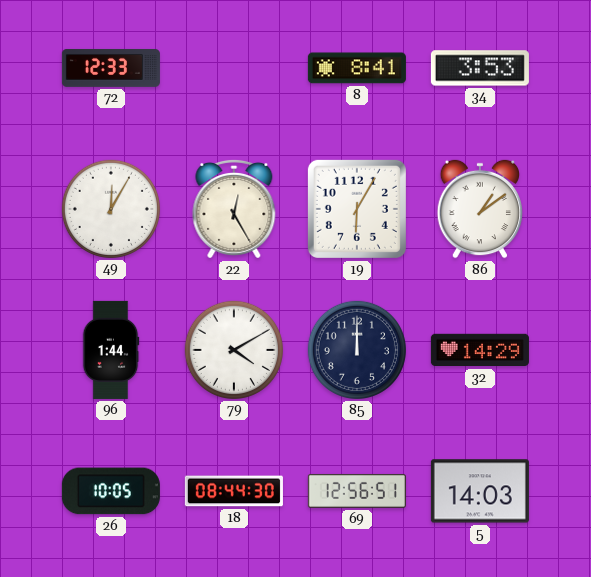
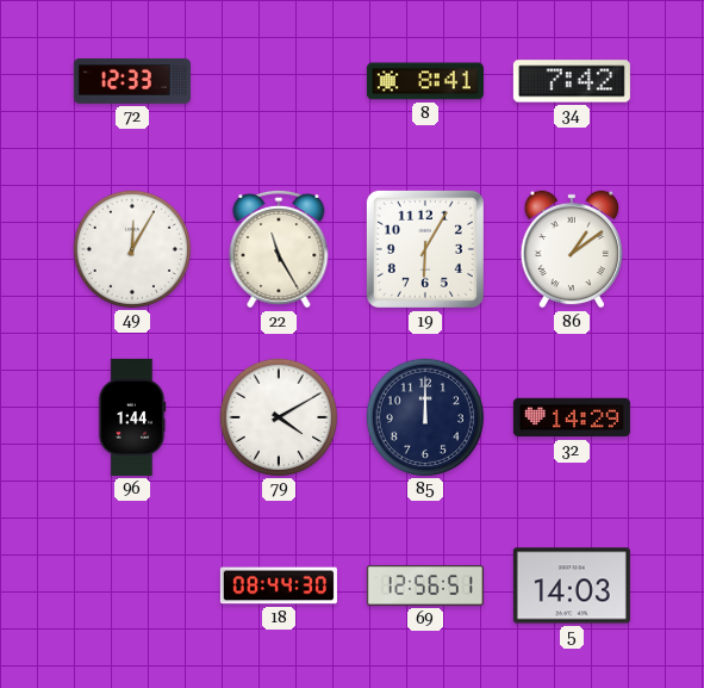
34: 3:53 -> 7:42 (572, 81)
22: 12:25 -> 11:25 (279, 250)
26: 10:05 -> none (111, 491)
